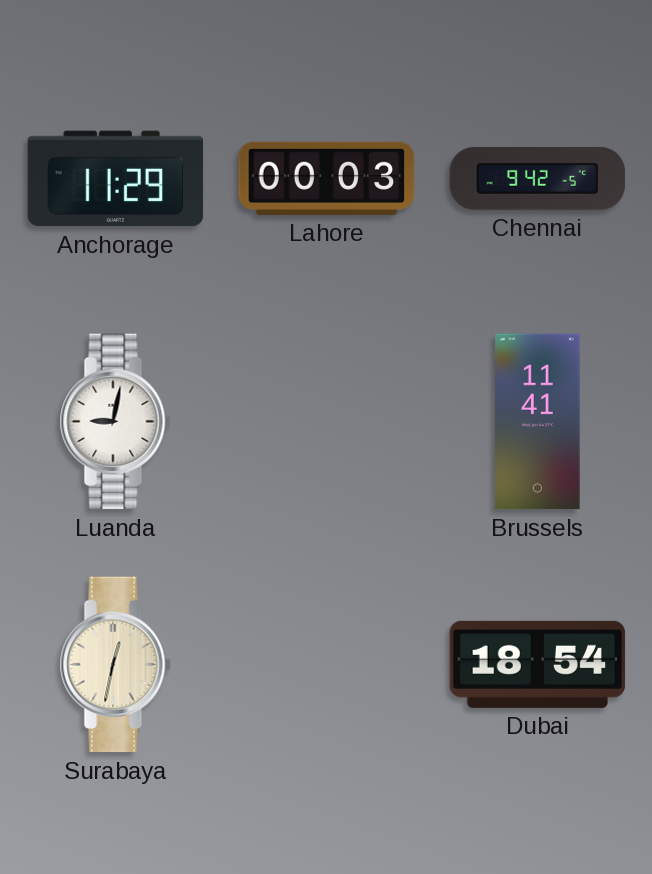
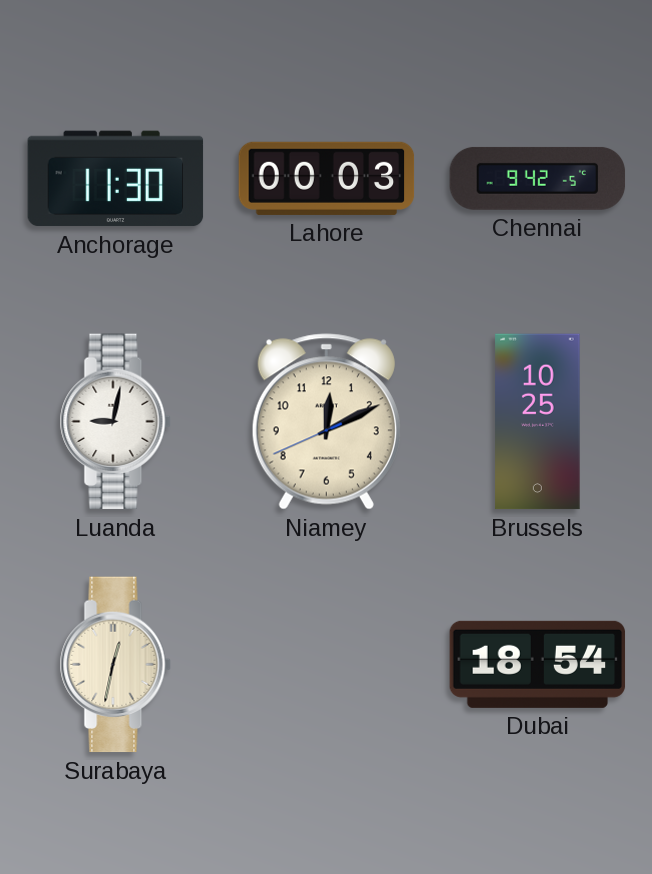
Anchorage: 11:29 -> 11:30 (116, 179)
Niamey: none -> 12:10 (326, 422)
Brussels: 11:41 -> 10:25 (538, 422)
